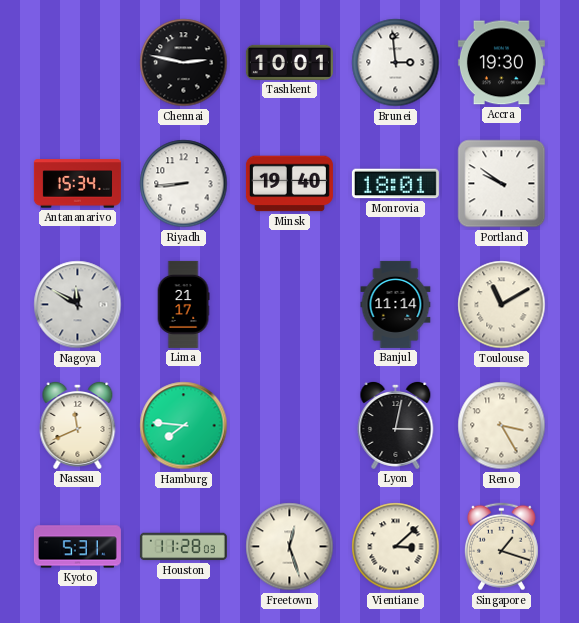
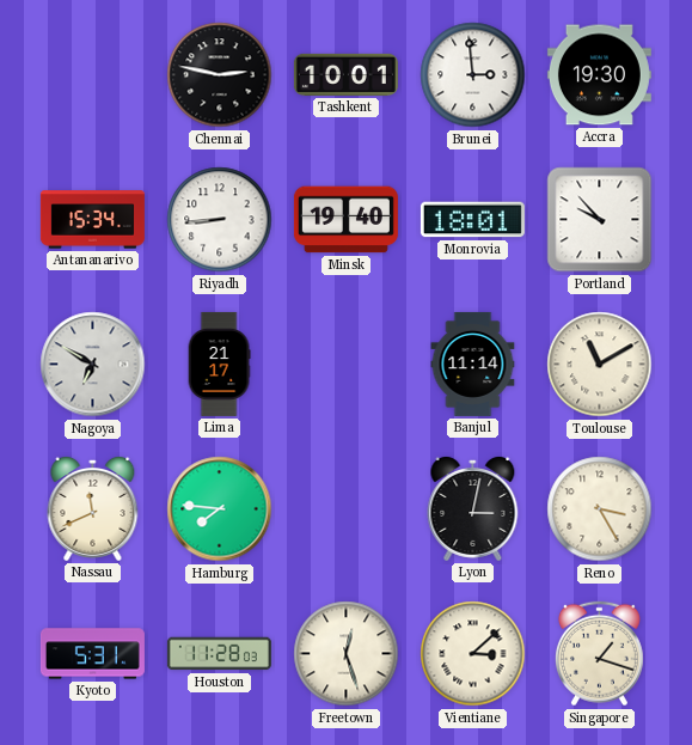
Portland: 9:51 -> 9:53 (600, 220)
Nagoya: 11:50 -> 6:50 (93, 365)
